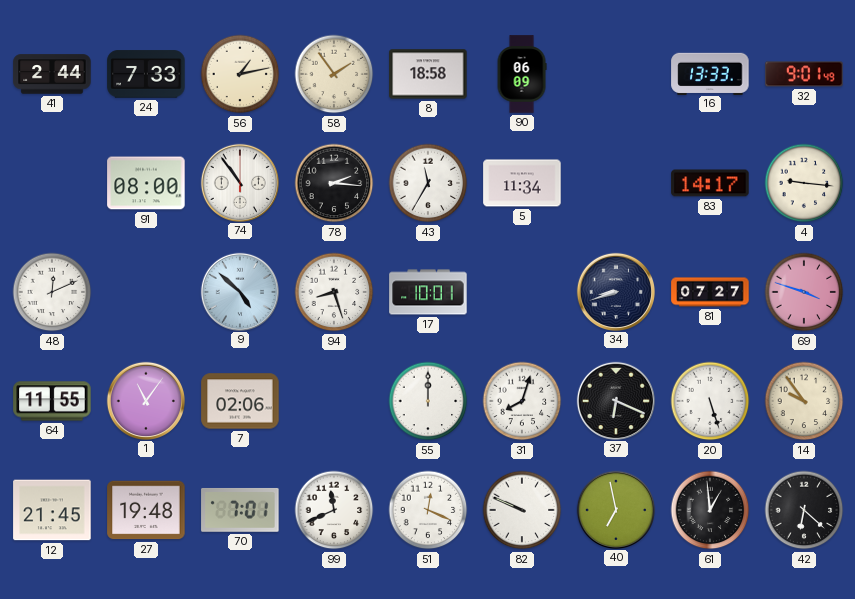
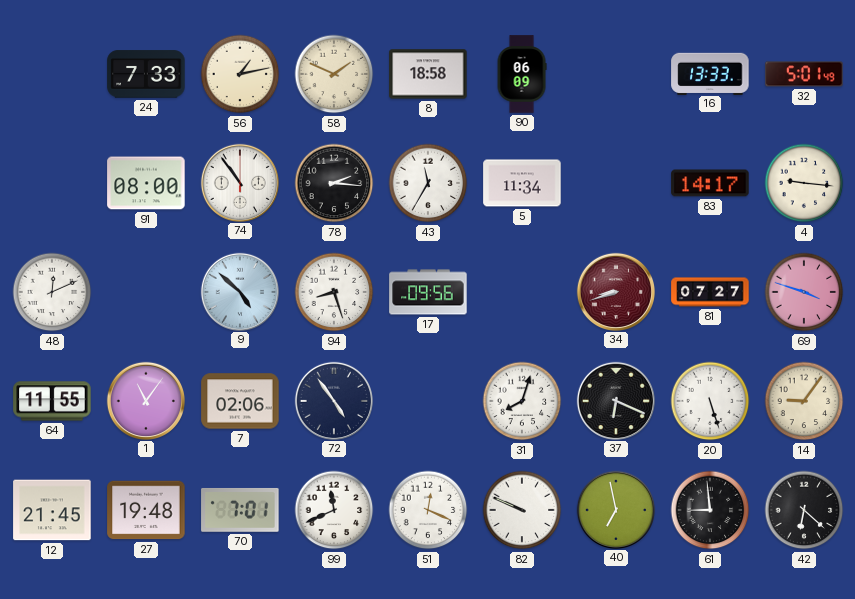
41: 2:44 -> none (52, 74)
58: 1:54 -> 1:49 (334, 74)
32: 9:01 -> 5:01 (804, 74)
17: 10:01 -> 09:56 (428, 292)
34 dial: navy -> burgundy (615, 291)
72: none -> 4:54 (333, 400)
55: 12:00 -> none (428, 401)
14: 9:54 -> 9:06 (804, 401)
61: 12:59 -> 8:59 (710, 510)
